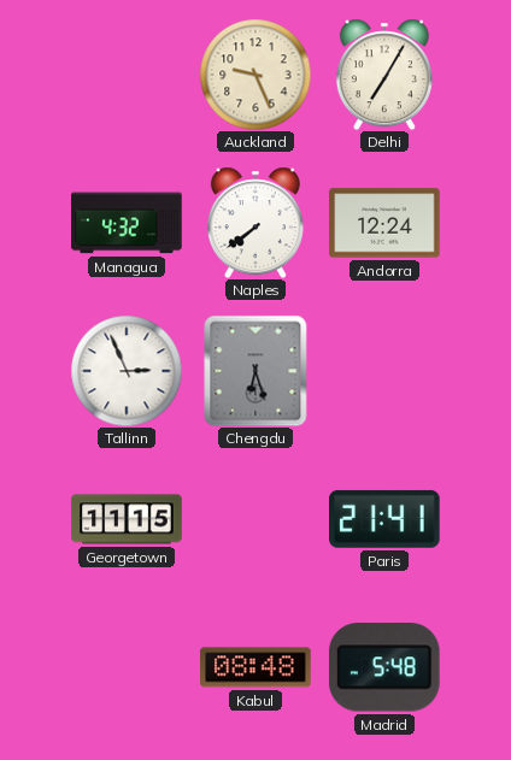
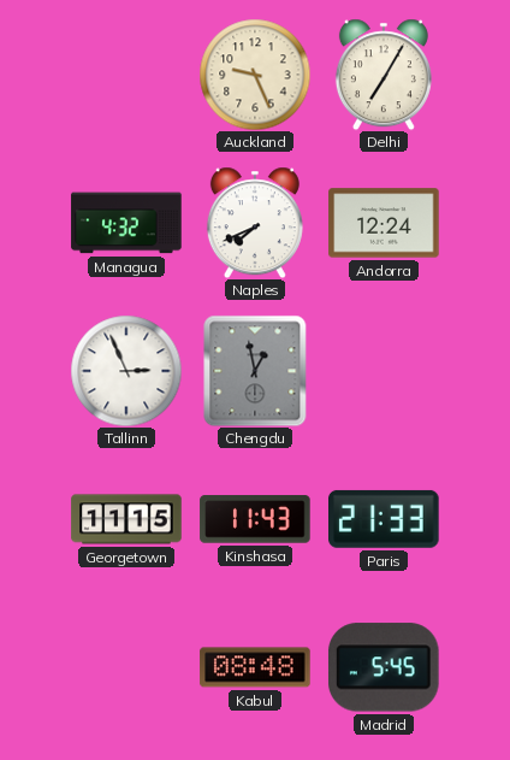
Naples: 7:39 -> 7:41 (255, 223)
Chengdu: 6:27 -> 12:58 (255, 371)
Kinshasa: none -> 11:43 (255, 519)
Paris: 21:41 -> 21:33 (385, 519)
Madrid: 5:48 -> 5:45 (384, 667)
